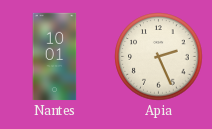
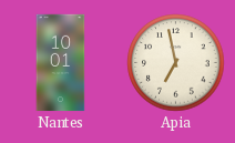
Apia: 2:26 -> 6:58 (176, 63)
